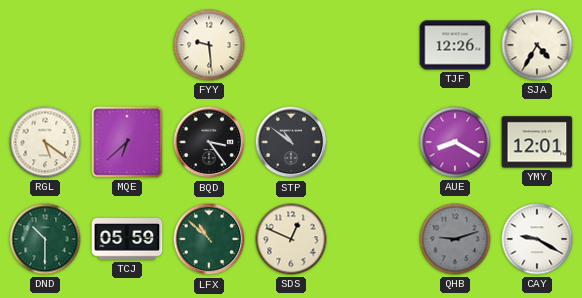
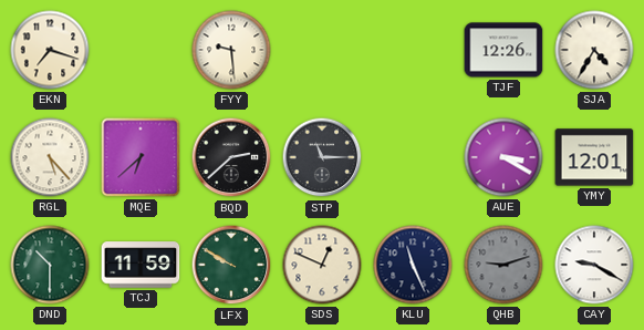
EKN: none -> 7:18 (50, 50)
RGL: 5:21 -> 5:23 (50, 157)
BQD: 3:24 -> 2:38 (231, 157)
STP: 10:51 -> 11:15 (322, 157)
AUE: 8:20 -> 3:20 (503, 157)
TCJ: 05:59 -> 11:59 (141, 265)
LFX: 10:52 -> 9:50 (231, 265)
KLU: none -> 11:26 (413, 265)
